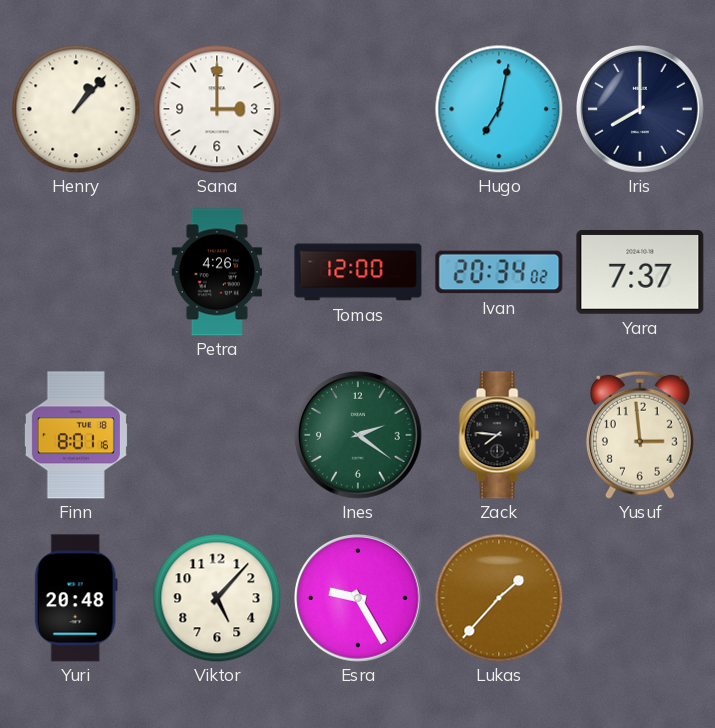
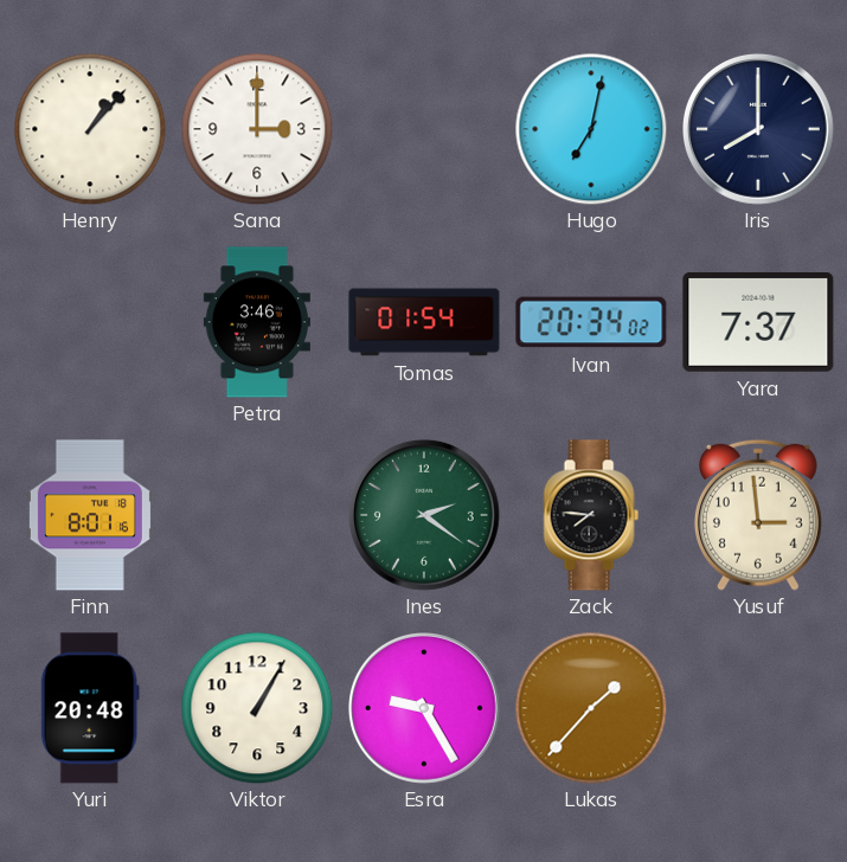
Petra: 4:26 -> 3:46 (257, 322)
Tomas: 12:00 -> 01:54 (424, 322)
Viktor: 5:07 -> 1:05 (257, 708)
